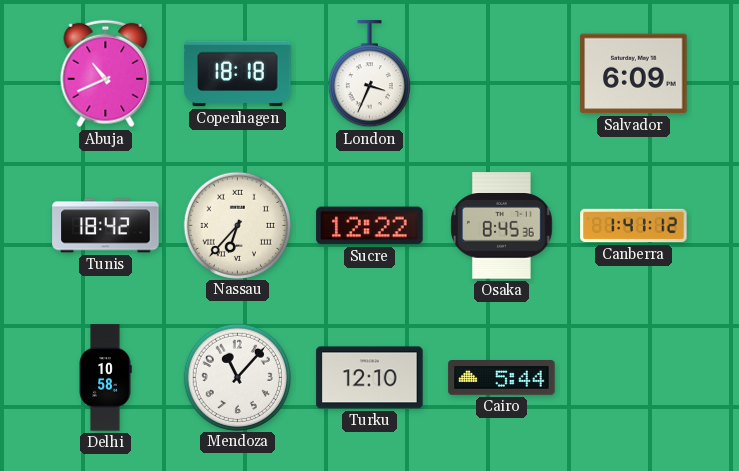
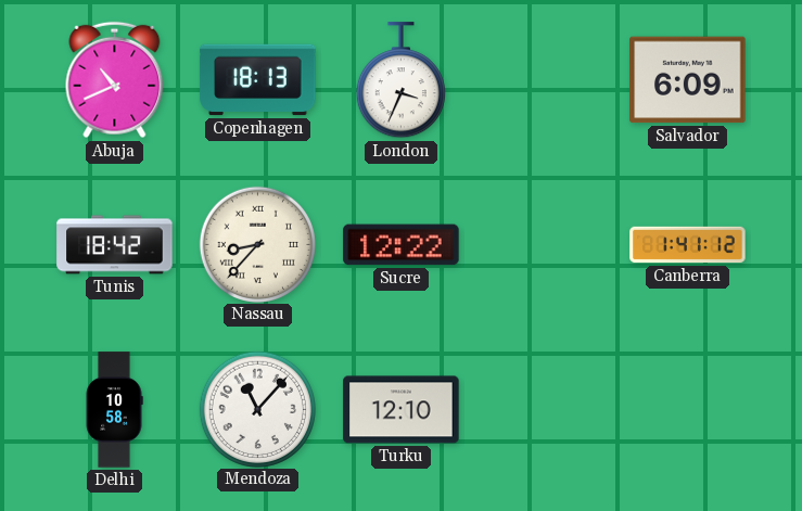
Copenhagen: 18:18 -> 18:13 (258, 80)
Nassau: 6:37 -> 8:37 (257, 244)
Osaka: 8:45 -> none (502, 226)
Cairo: 5:44 -> none (502, 378)
